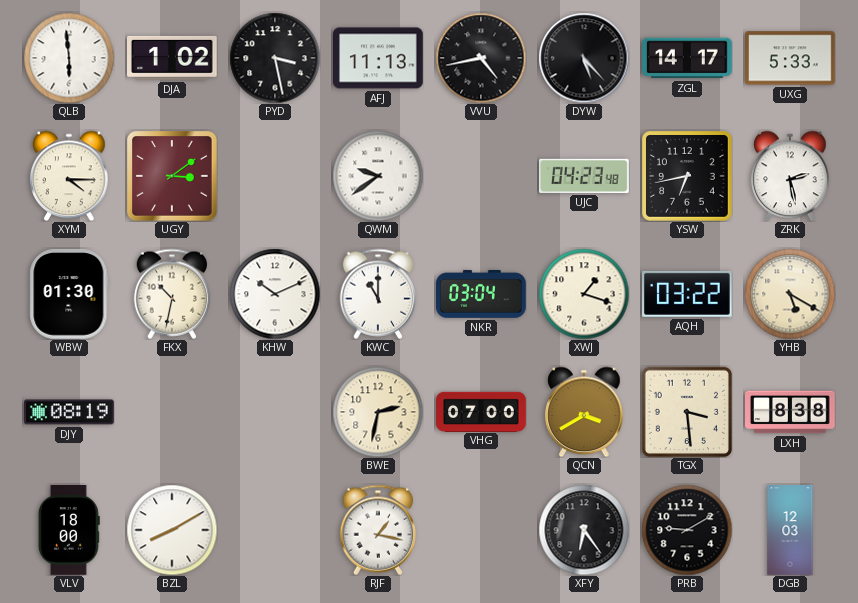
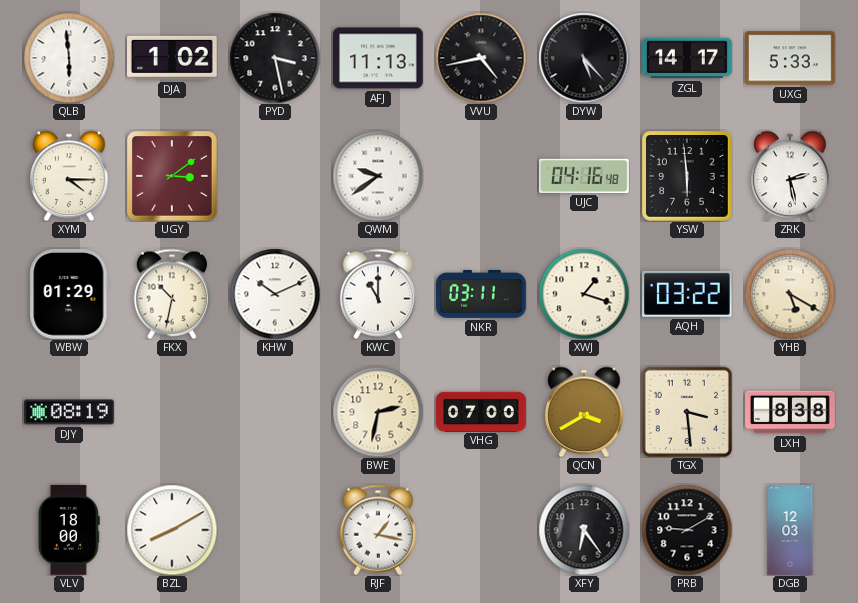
UJC: 04:23 -> 04:16 (585, 176)
YSW: 6:43 -> 5:59 (688, 177)
WBW: 01:30 -> 01:29 (69, 295)
NKR: 03:04 -> 03:11 (481, 294)
